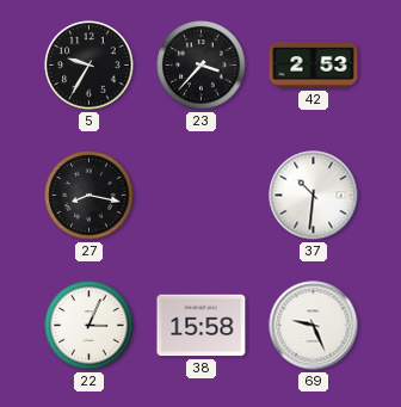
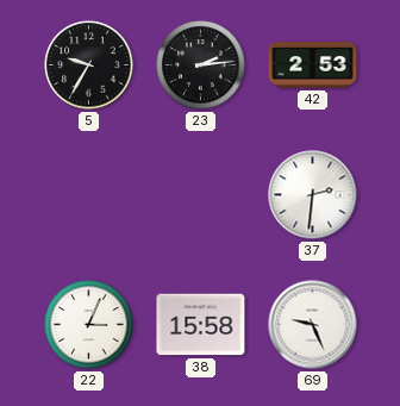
23: 3:37 -> 2:14 (201, 65)
27: 8:17 -> none (90, 196)
37: 10:31 -> 2:31 (313, 195)
